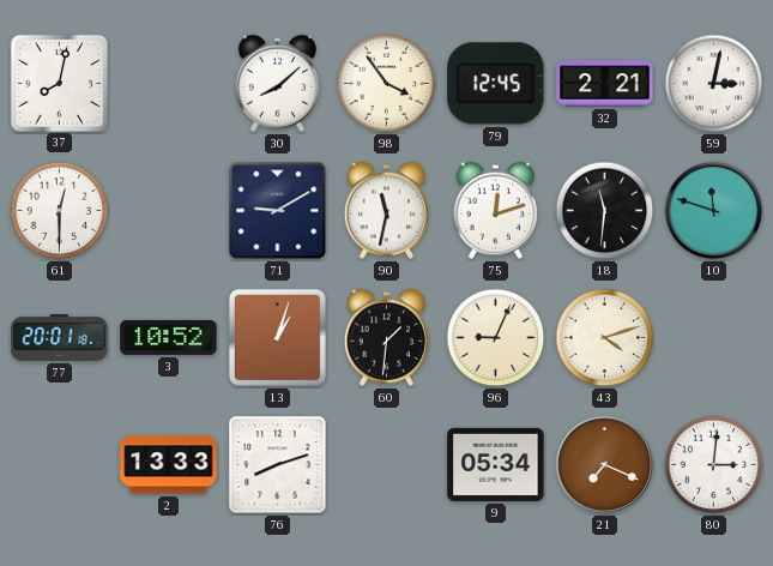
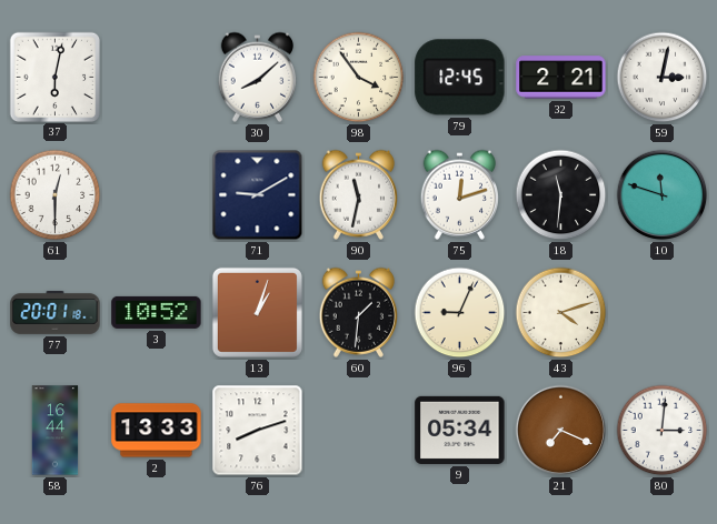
37: 8:02 -> 6:02 (54, 77)
58: none -> 16:44 (56, 431)
